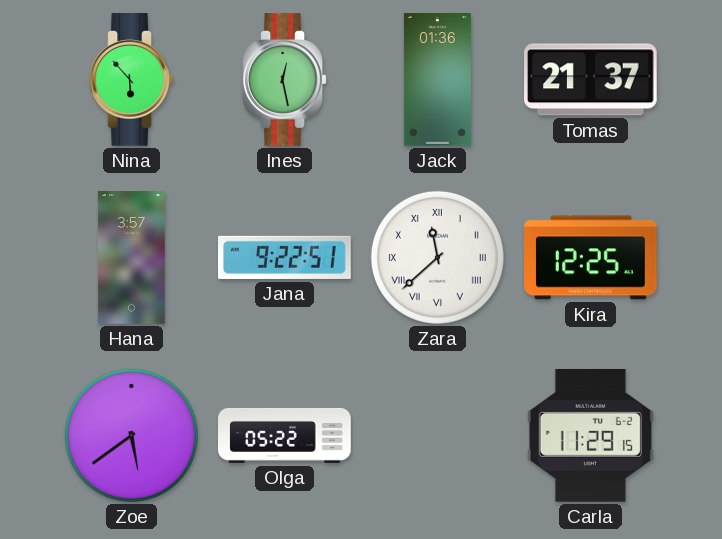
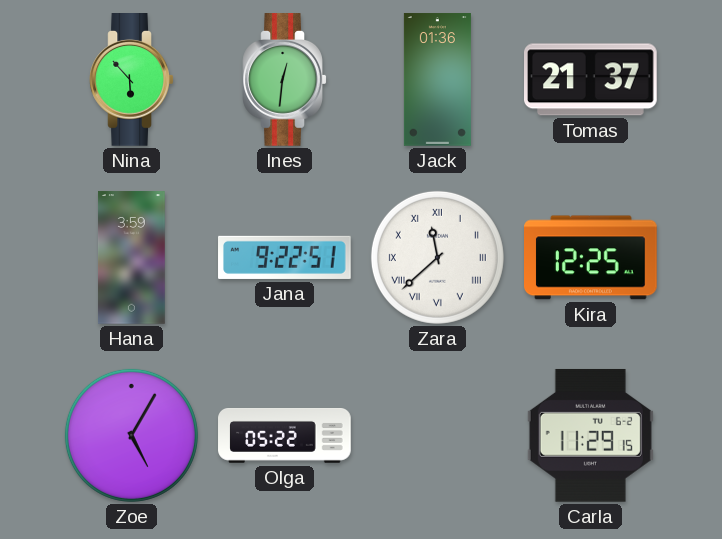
Ines: 12:28 -> 12:31 (285, 80)
Hana: 3:57 -> 3:59 (132, 258)
Zoe: 5:39 -> 5:05 (131, 435)
